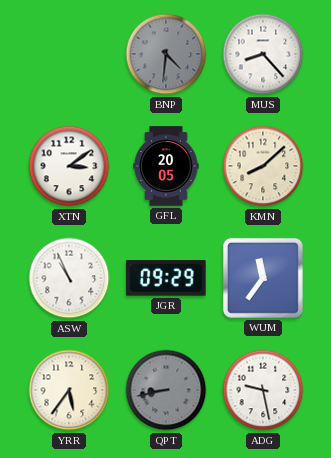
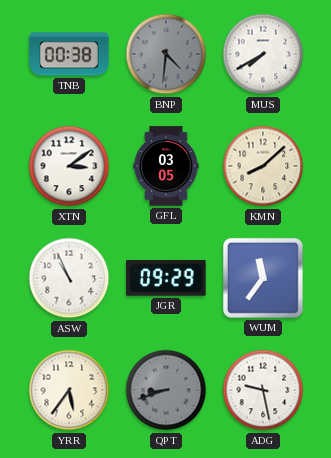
TNB: none -> 00:38 (69, 54)
MUS: 8:23 -> 7:40 (263, 54)
GFL: 20:05 -> 03:05 (166, 166)
QPT: 8:43 -> 8:42 (166, 390)
